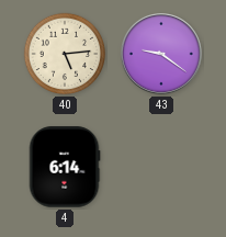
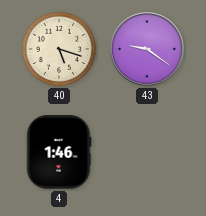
40: 5:14 -> 5:18 (59, 49)
4: 6:14 -> 1:46 (59, 152)
